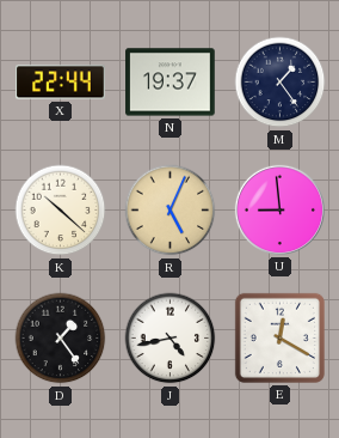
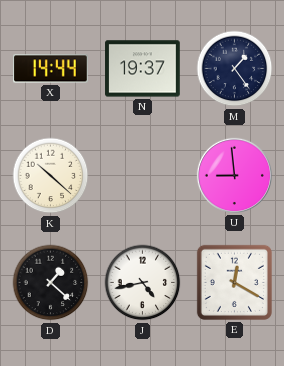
X: 22:44 -> 14:44 (51, 69)
R: 5:04 -> none (171, 211)
D: 1:24 -> 1:22 (51, 283)
